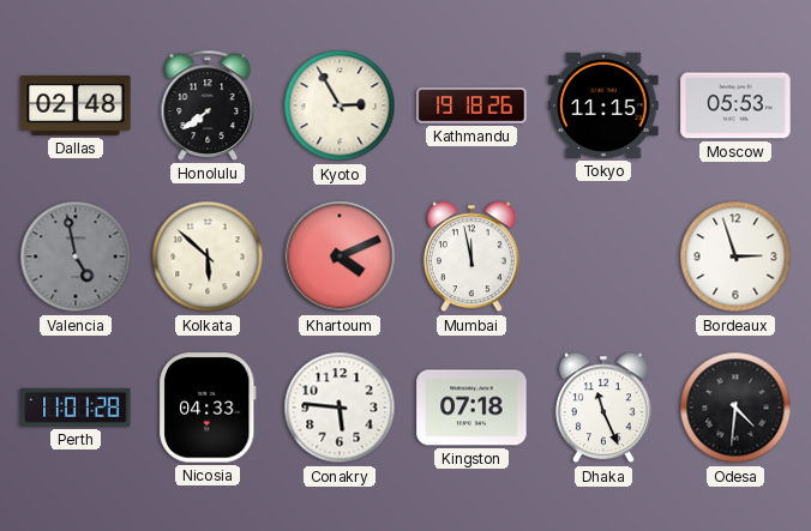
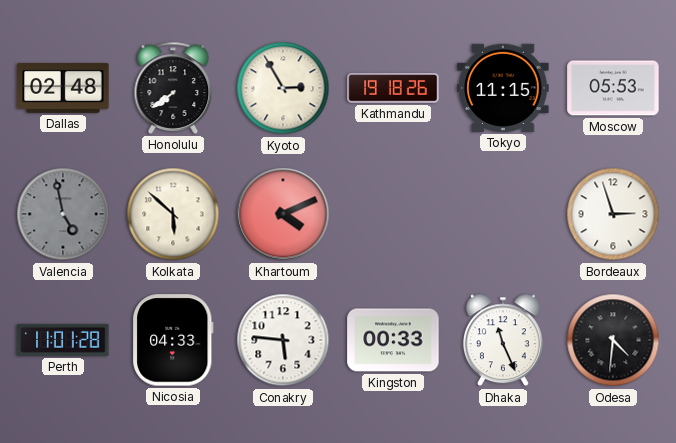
Mumbai: 11:58 -> none (471, 257)
Kingston: 07:18 -> 00:33 (393, 340)
